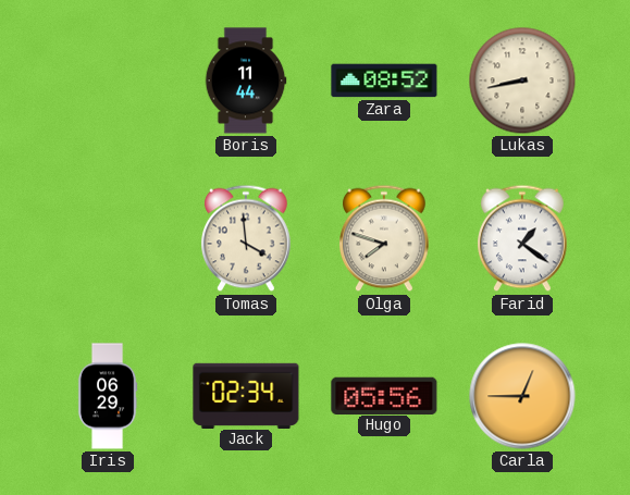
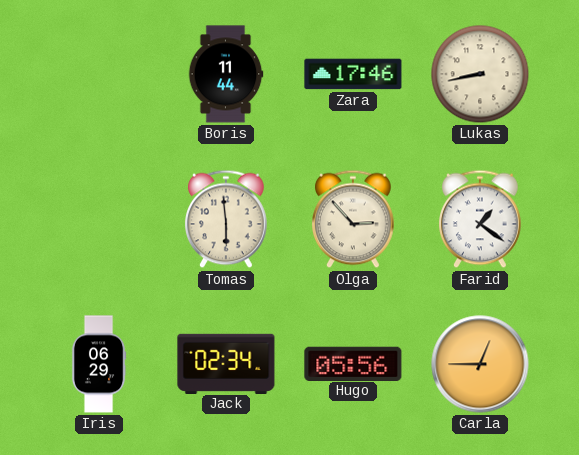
Zara: 08:52 -> 17:46 (353, 74)
Tomas: 3:59 -> 5:59 (227, 219)
Olga: 7:48 -> 2:53 (354, 219)
